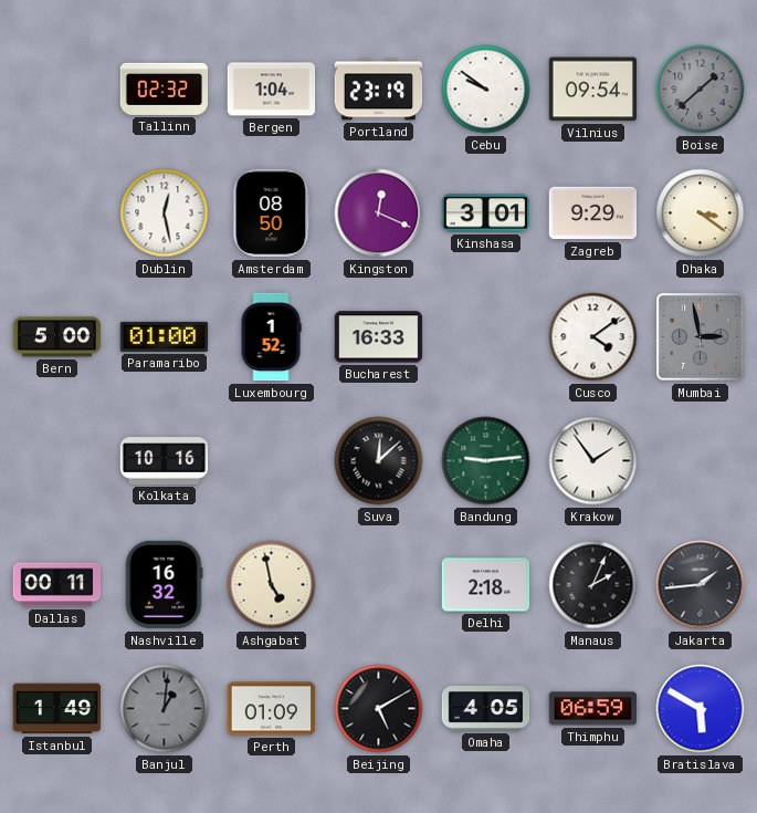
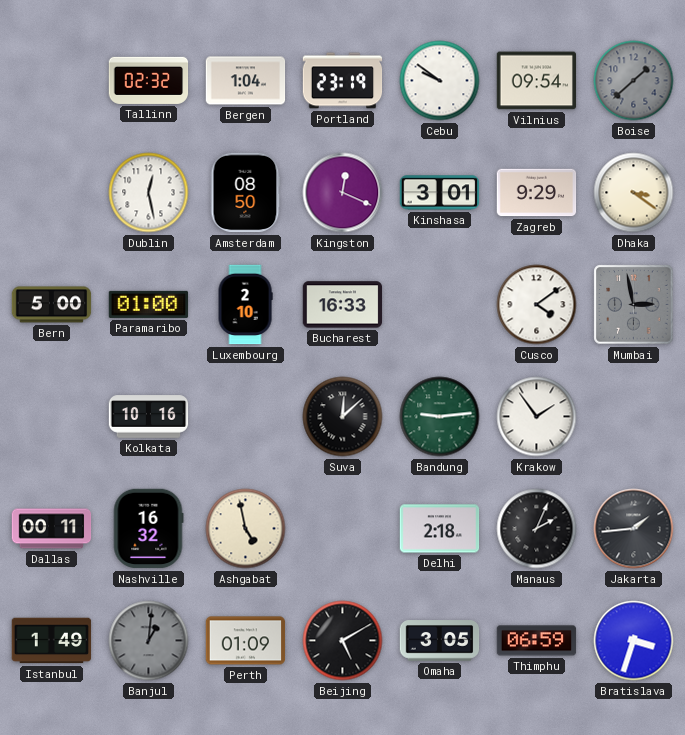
Luxembourg: 1:52 -> 2:10 (245, 305)
Omaha: 4:05 -> 3:05 (440, 641)
Bratislava: 5:50 -> 3:33 (634, 641)
